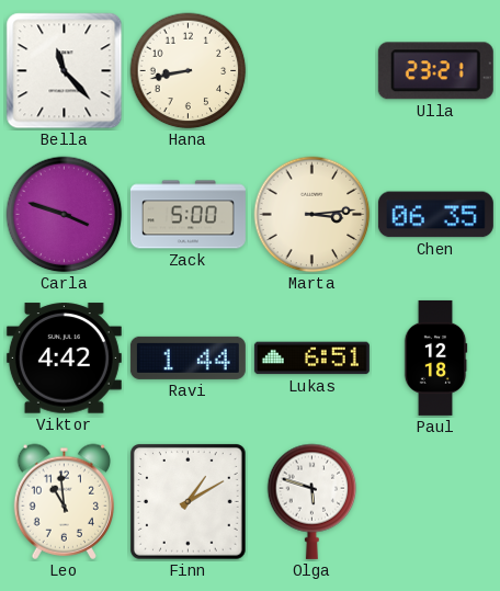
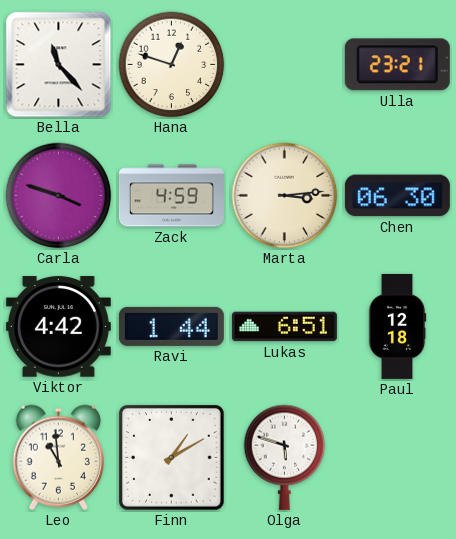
Hana: 8:43 -> 12:48 (172, 65)
Zack: 5:00 -> 4:59 (171, 196)
Chen: 06:35 -> 06:30 (397, 196)
